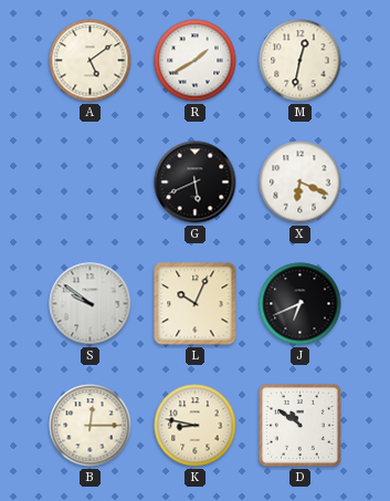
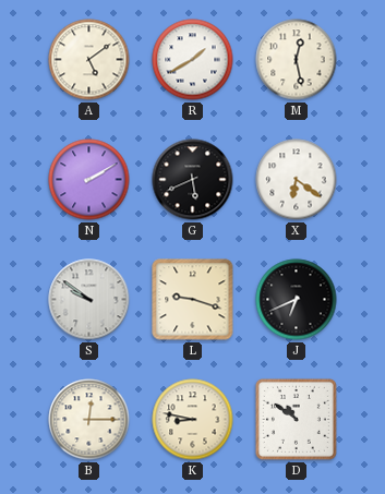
M: 12:32 -> 12:28 (297, 60)
N: none -> 2:10 (89, 180)
X: 6:19 -> 6:21 (297, 180)
L: 10:04 -> 9:18 (193, 300)
